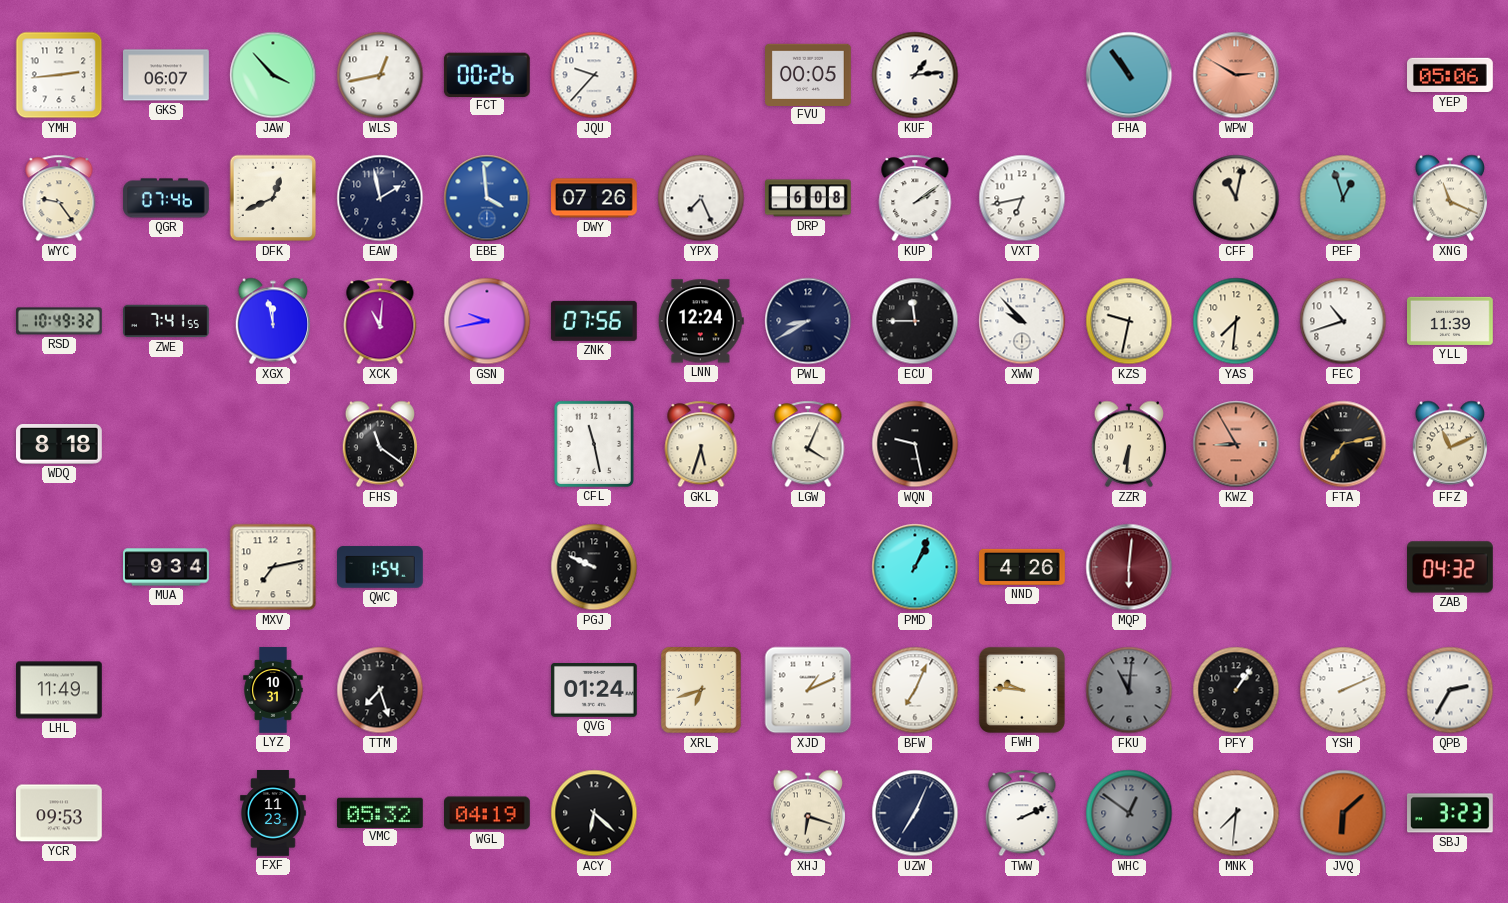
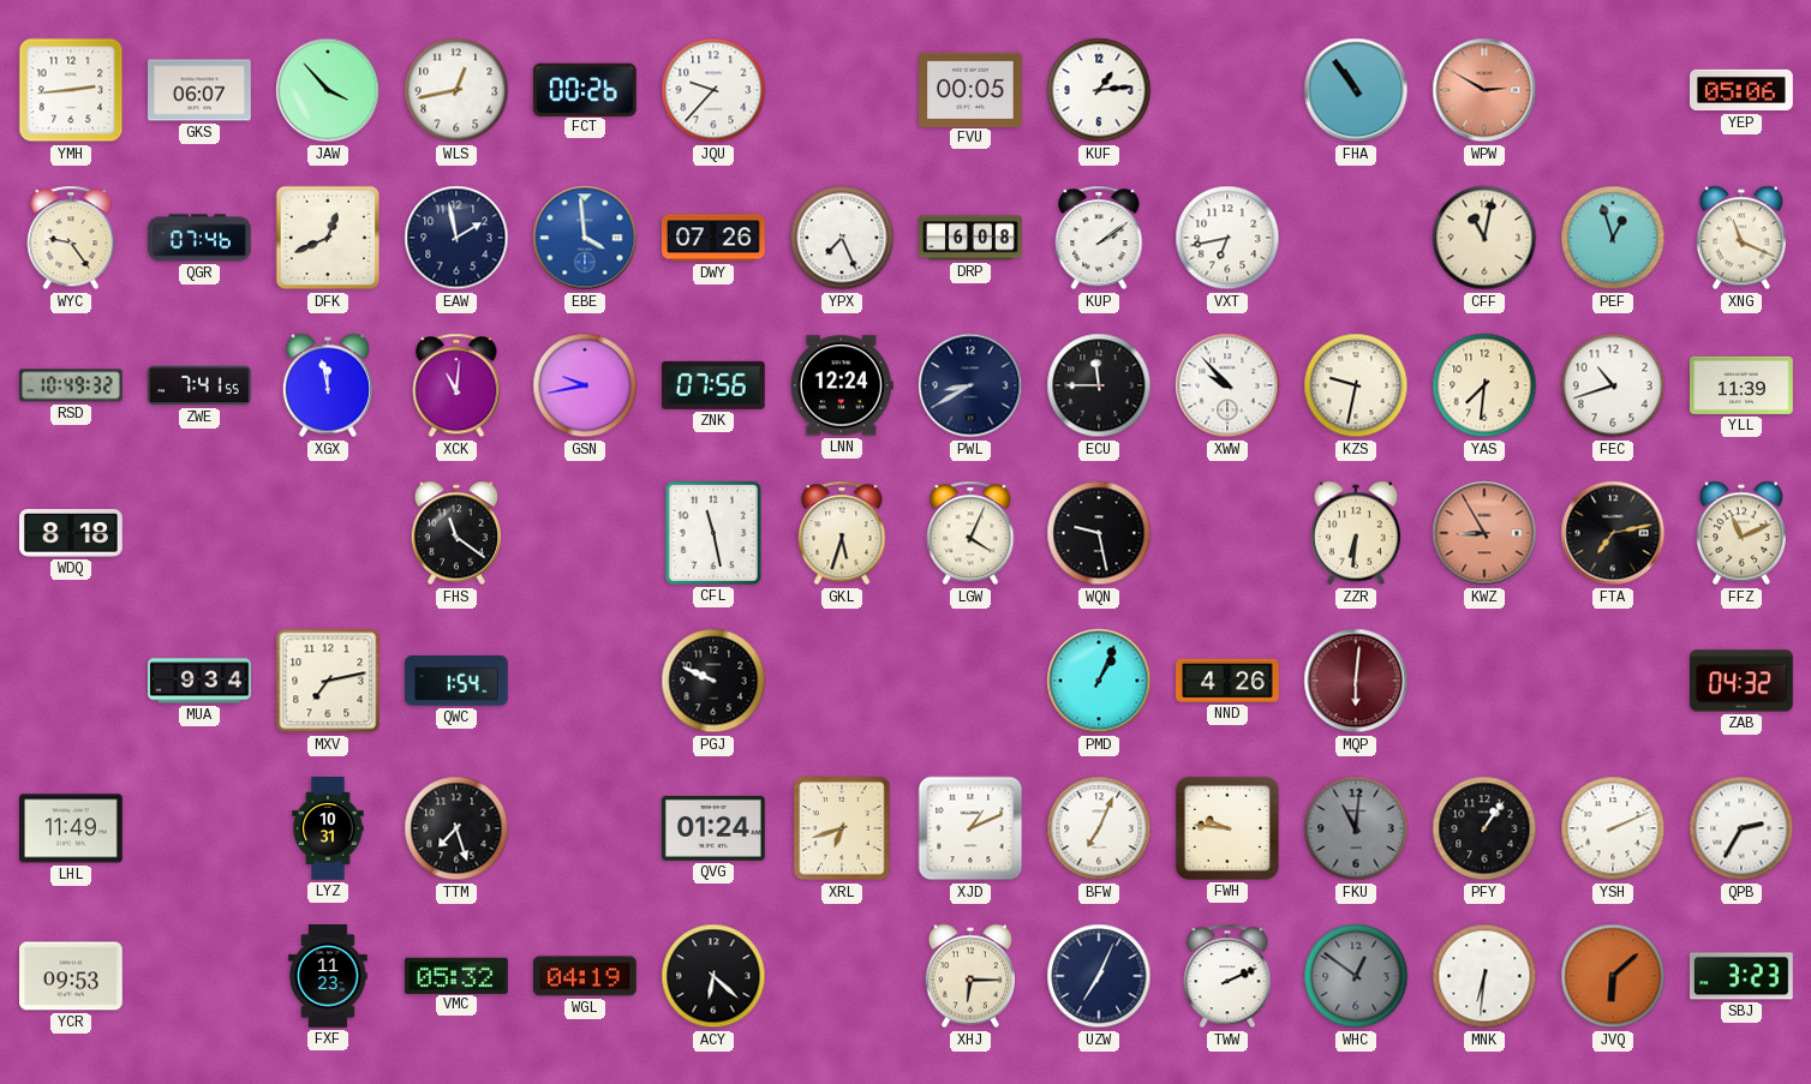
XHJ: 6:18 -> 6:15 (969, 976)
MNK: 7:31 -> 6:31 (1484, 976)
